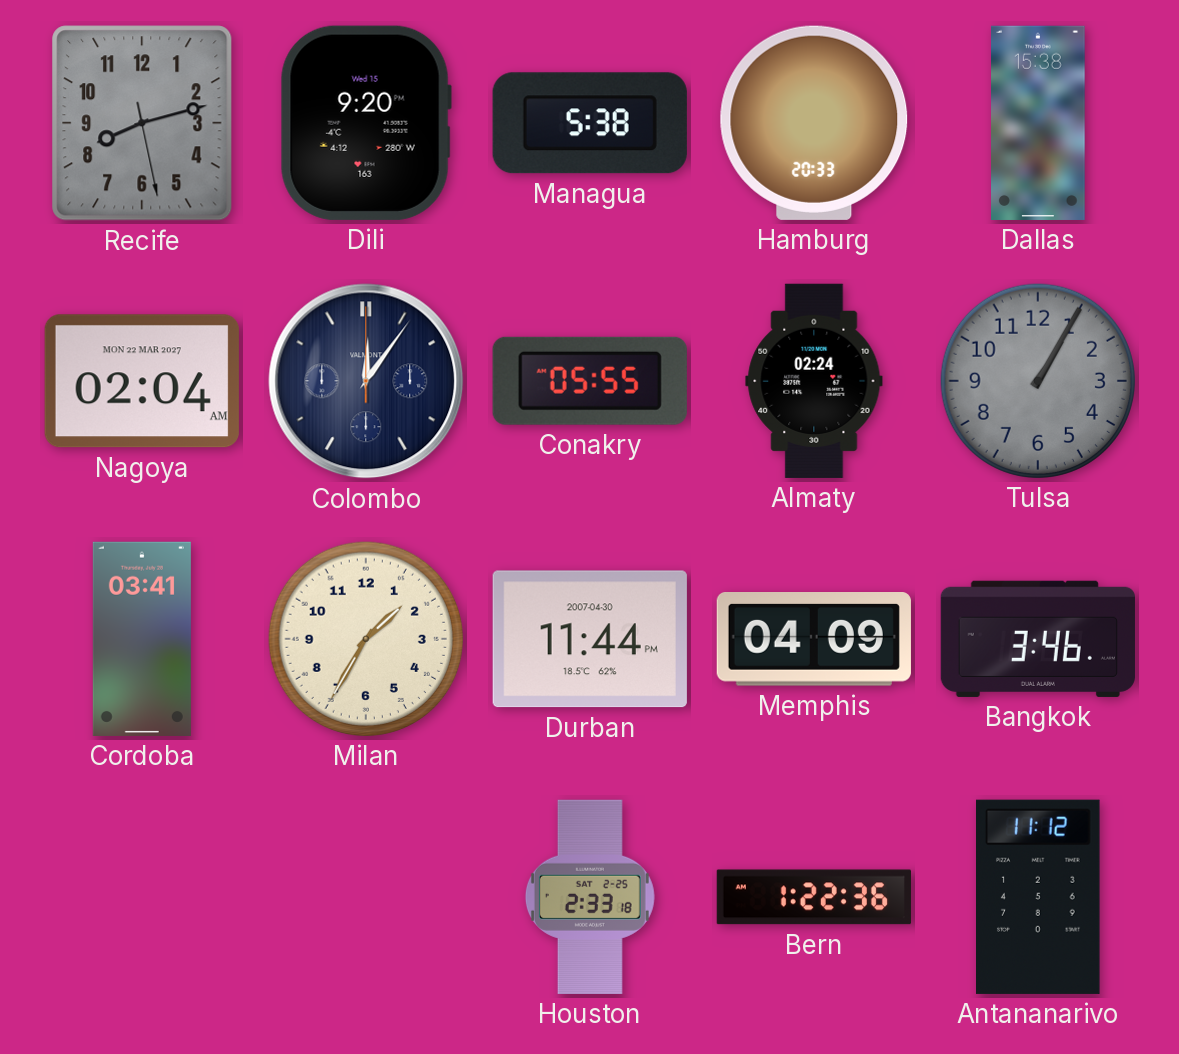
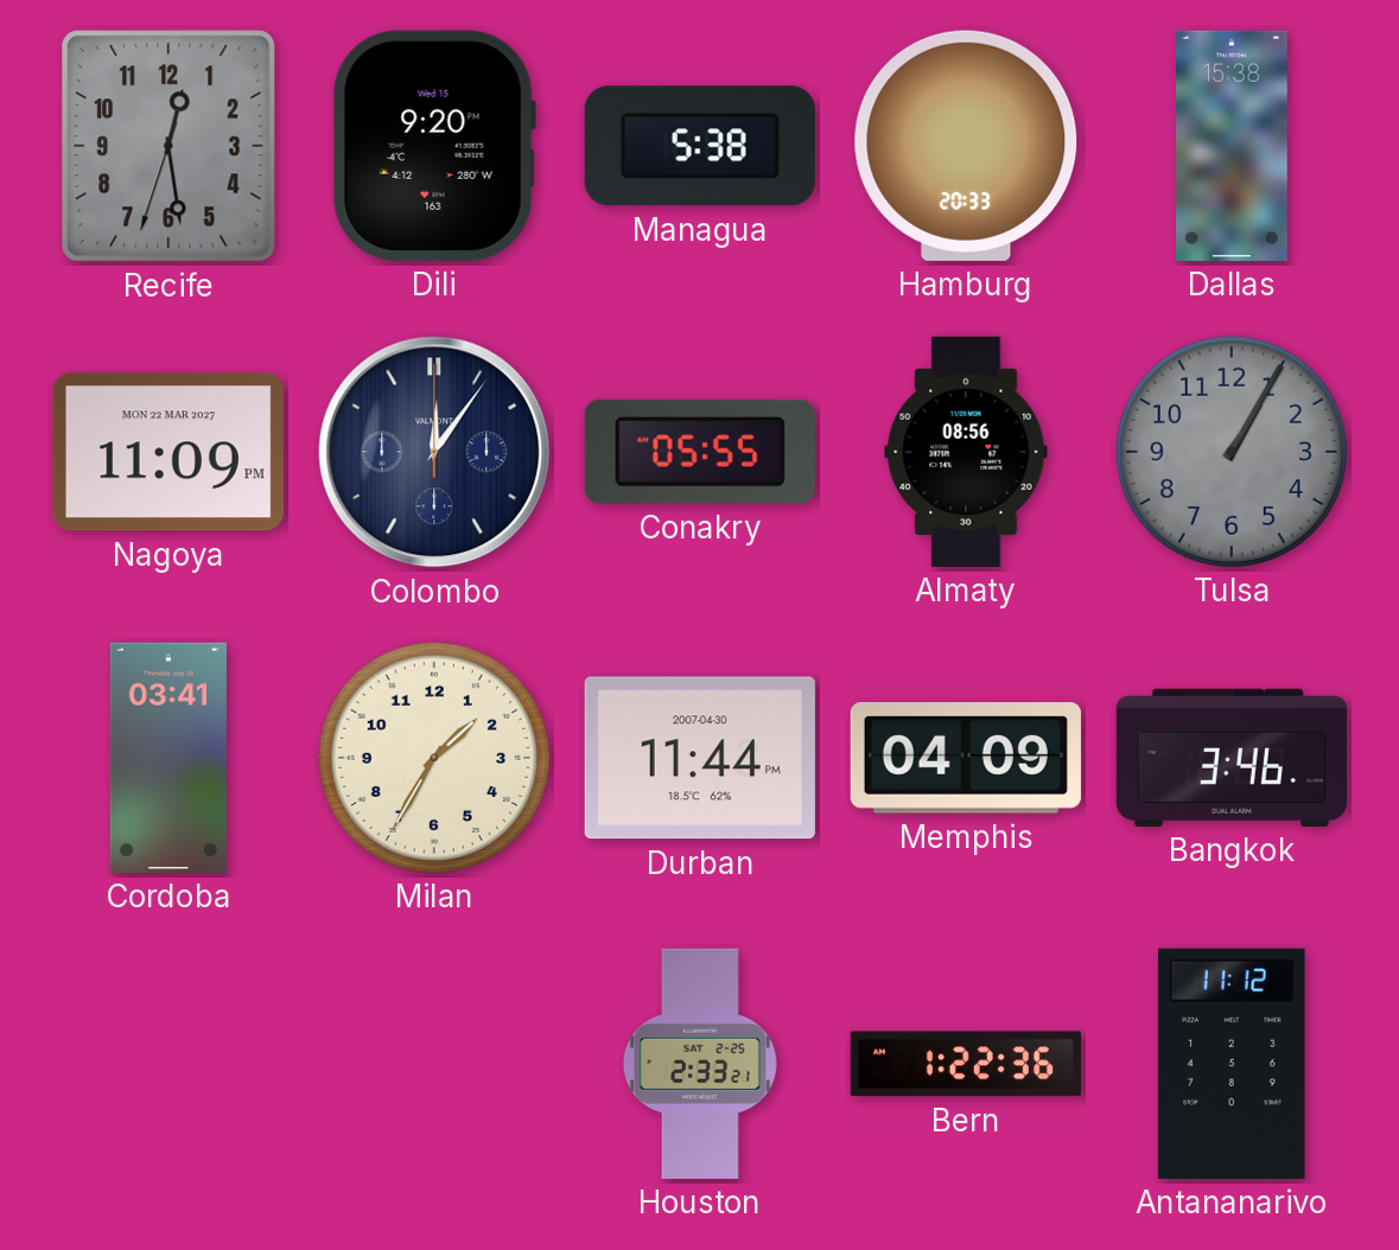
Recife: 8:12 -> 12:28 (168, 146)
Nagoya: 02:04 -> 11:09 (168, 452)
Almaty: 02:24 -> 08:56 (966, 452)
Houston: 2:33:18 -> 2:33:21 (700, 1064)
